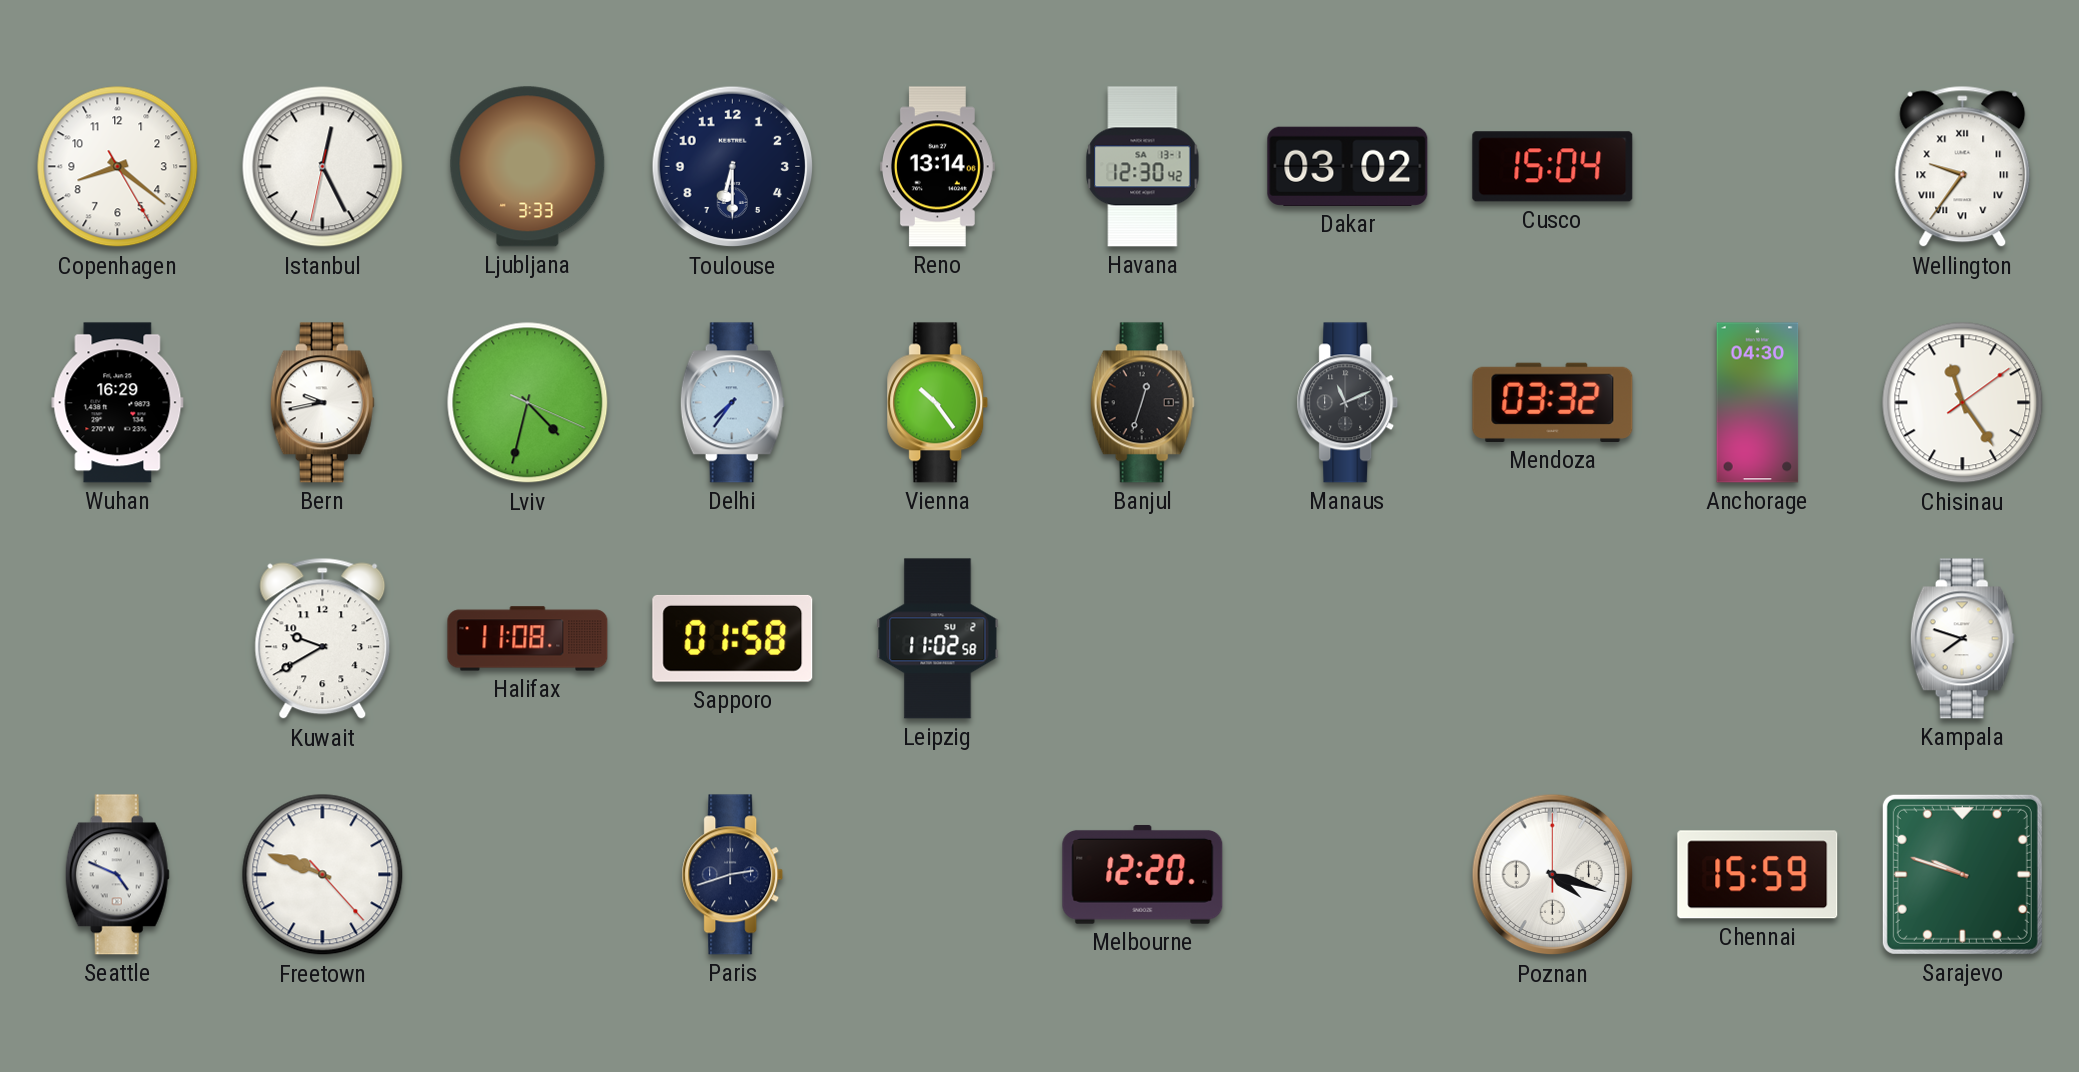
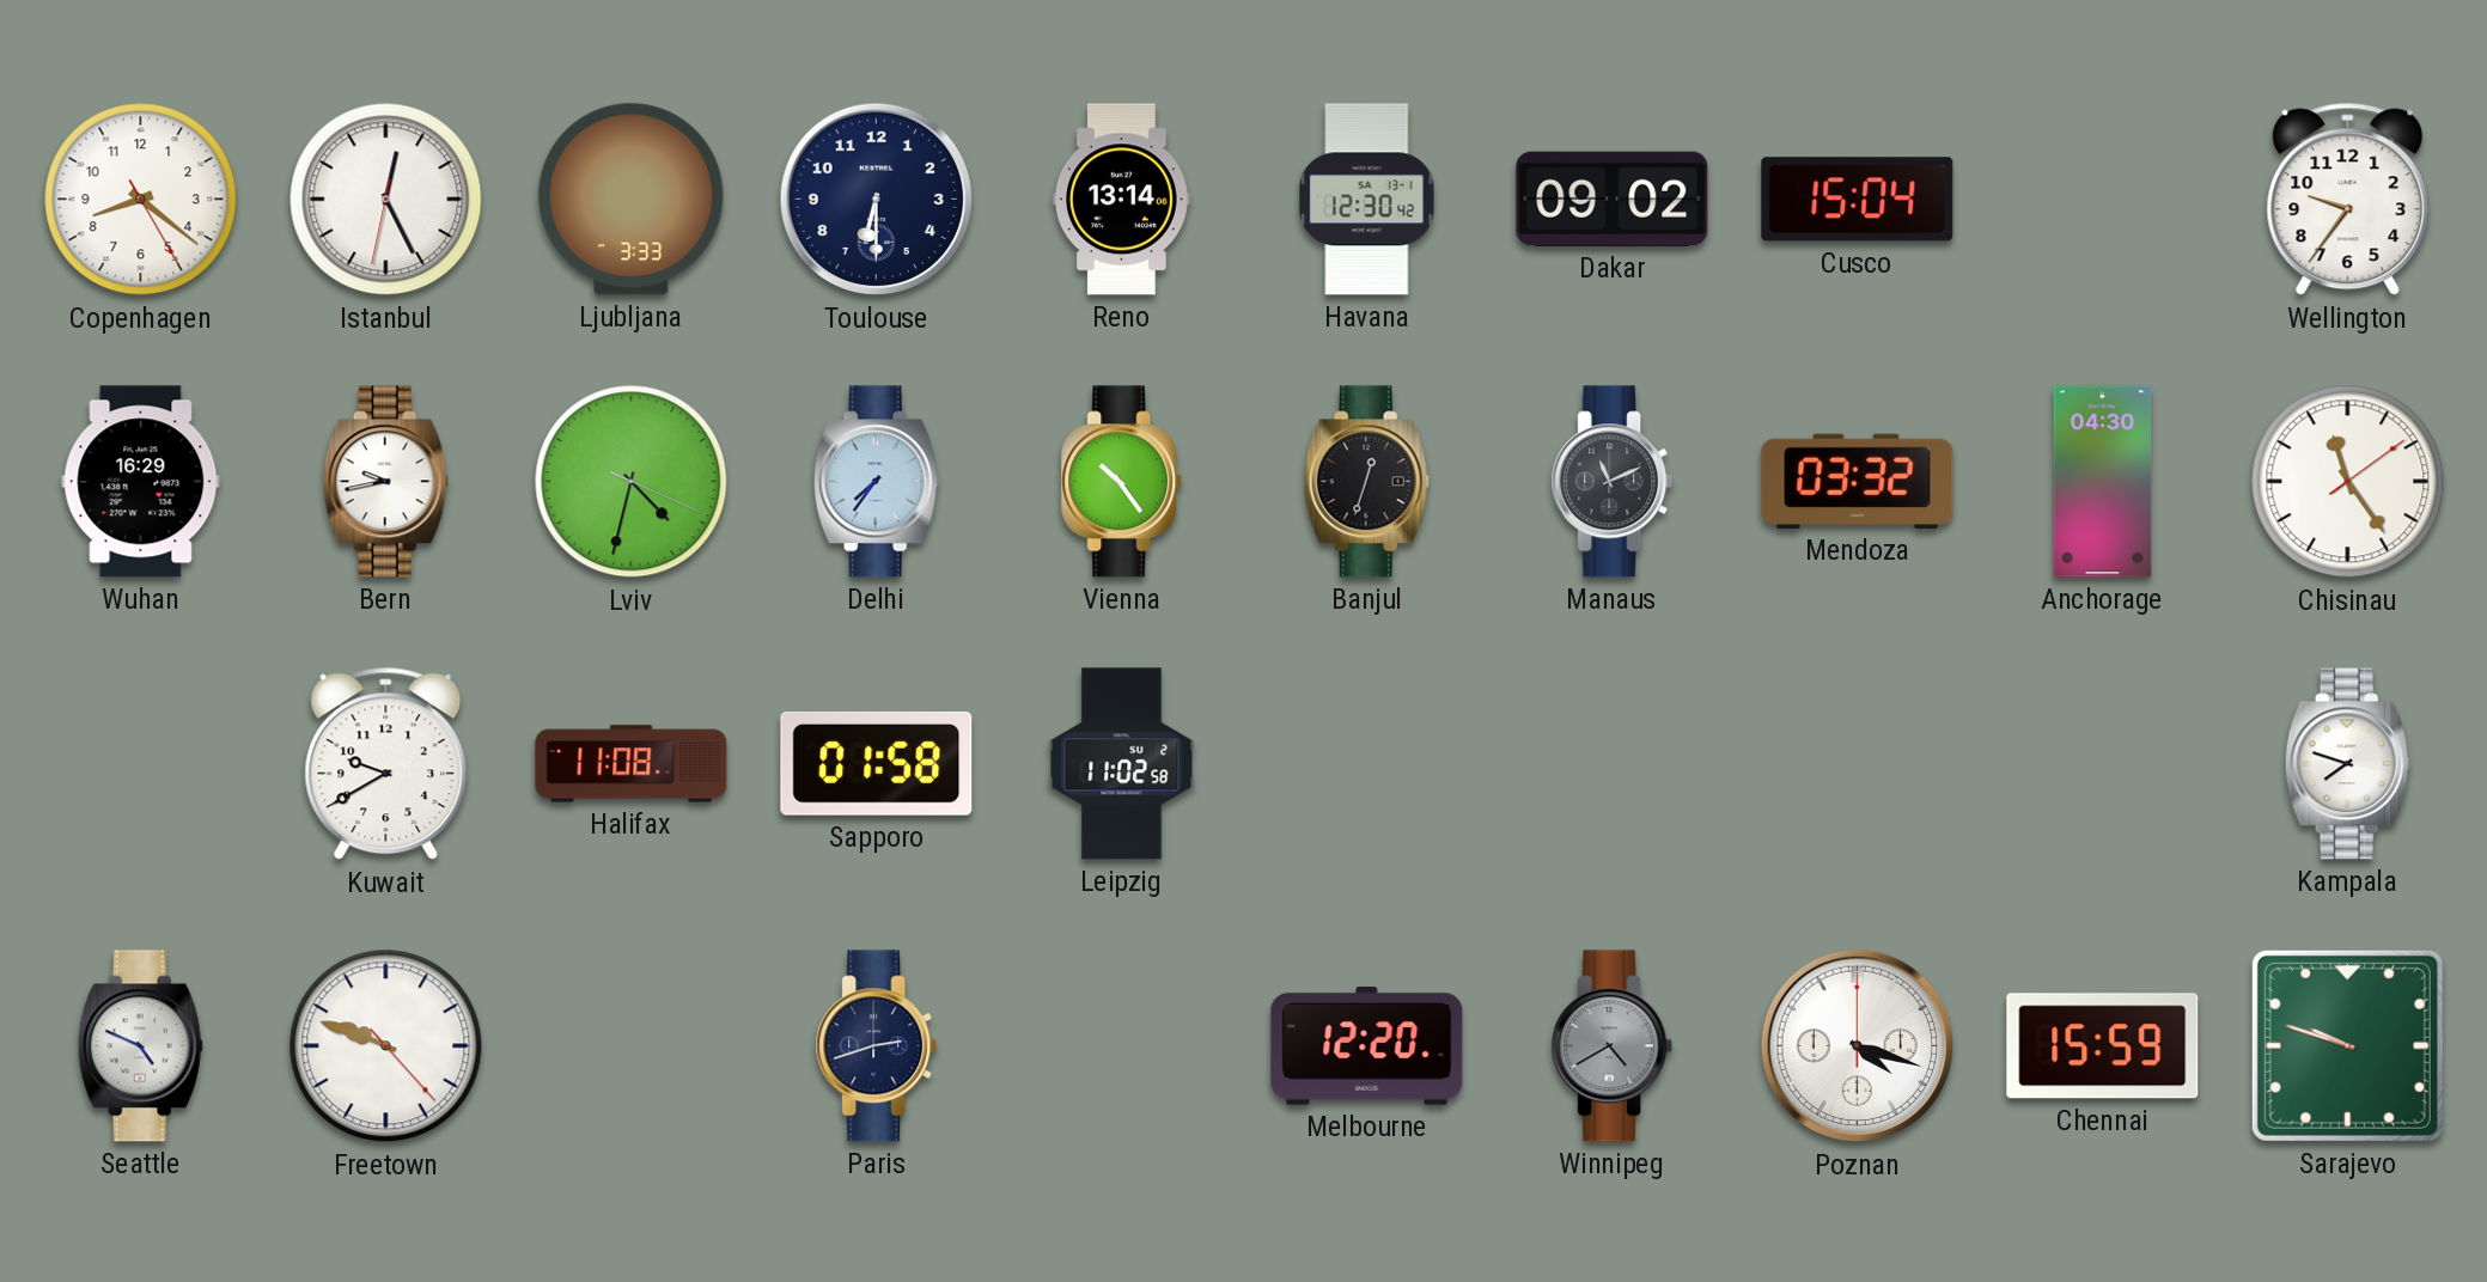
Dakar: 03:02 -> 09:02 (1613, 199)
Wellington numerals: Roman -> Arabic (2348, 200)
Winnipeg: none -> 4:40 (1613, 1046)
